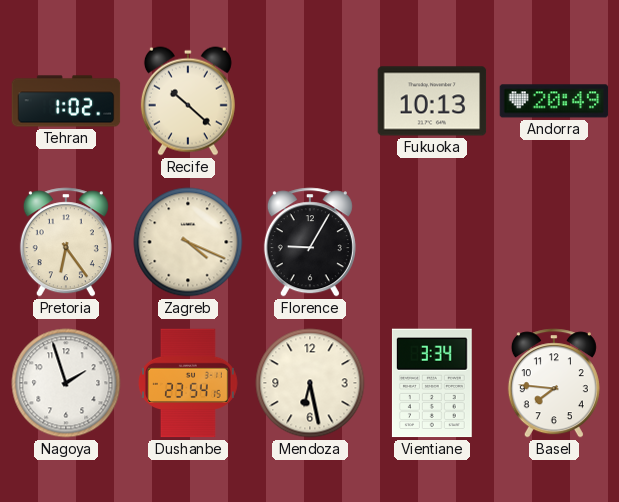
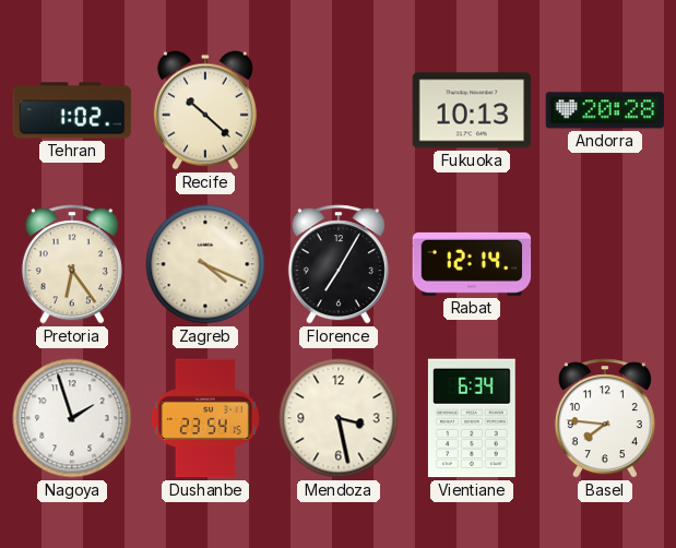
Andorra: 20:49 -> 20:28 (605, 110)
Florence: 9:05 -> 7:05 (339, 264)
Rabat: none -> 12:14 (472, 264)
Mendoza: 6:28 -> 3:28 (339, 418)
Vientiane: 3:34 -> 6:34 (472, 418)
